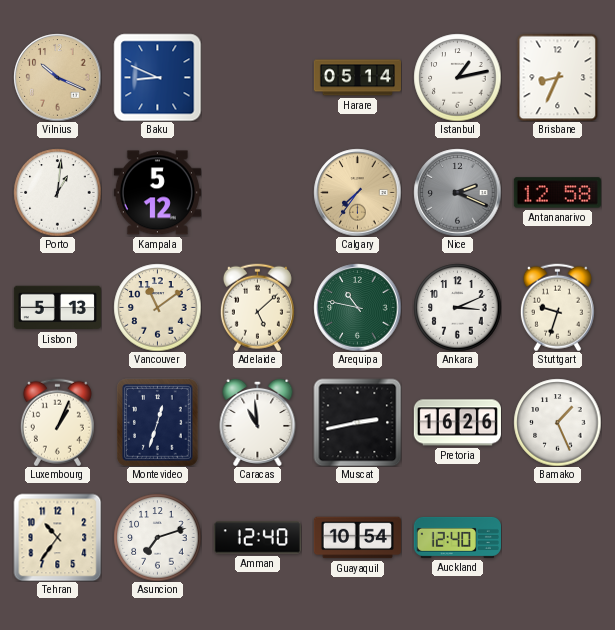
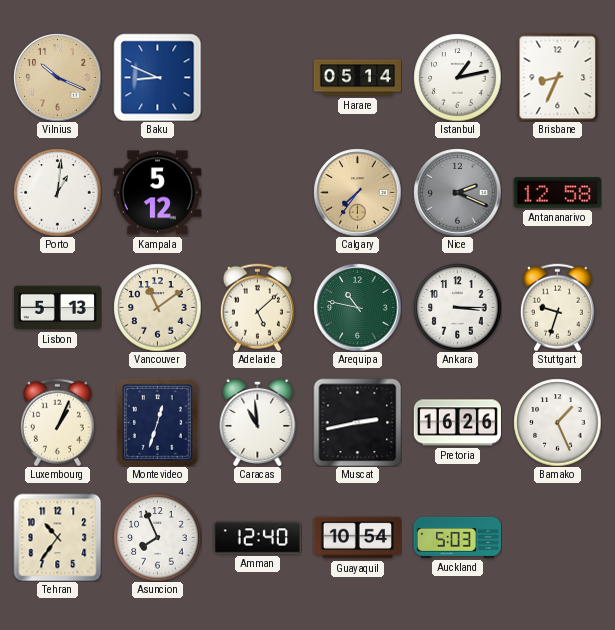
Ankara: 3:11 -> 3:15 (457, 307)
Asuncion: 7:12 -> 7:56 (157, 537)
Auckland: 12:40 -> 5:03 (457, 537)
